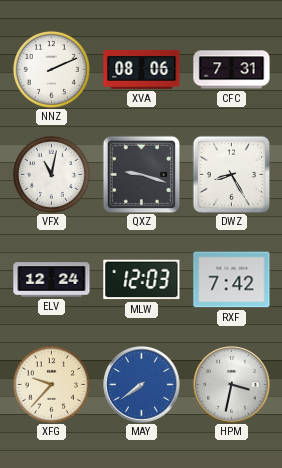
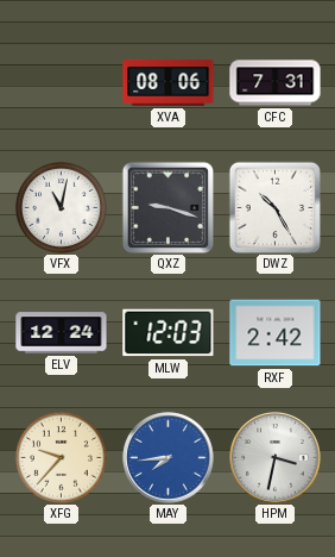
NNZ: 2:11 -> none (51, 69)
DWZ: 8:25 -> 10:25 (274, 207)
RXF: 7:42 -> 2:42 (276, 333)
MAY: 7:39 -> 7:44 (169, 458)
